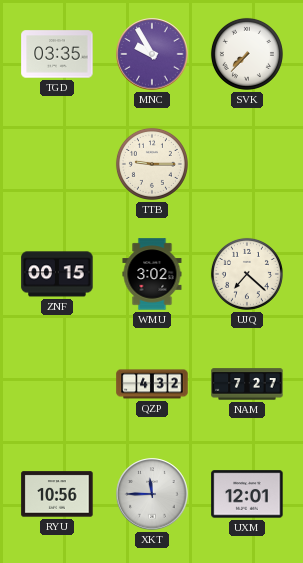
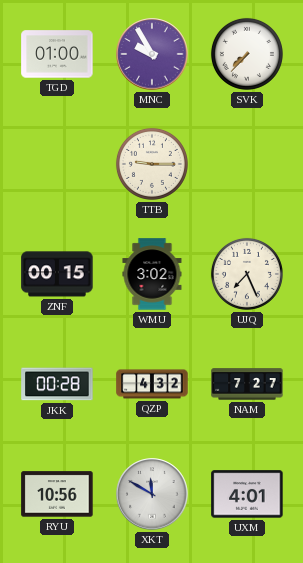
TGD: 03:35 -> 01:00 (57, 54)
UJQ: 7:22 -> 7:26 (247, 274)
JKK: none -> 00:28 (57, 384)
XKT: 11:45 -> 11:50 (152, 494)
UXM: 12:01 -> 4:01 (247, 494)
